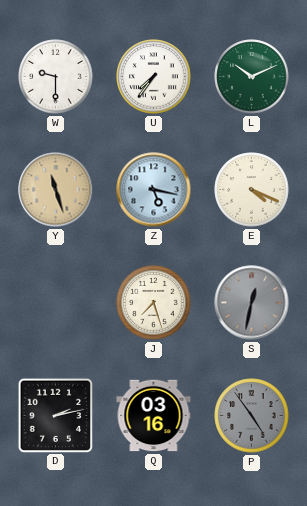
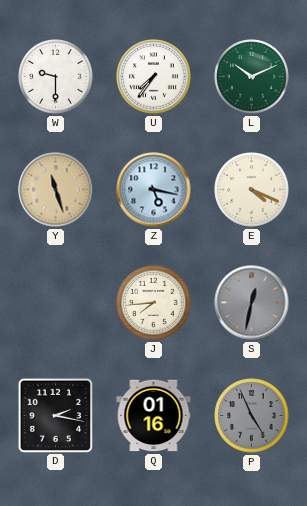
J: 7:27 -> 7:44 (154, 303)
D: 2:13 -> 2:17 (55, 415)
Q: 03:16 -> 01:16 (154, 416)
P: 4:54 -> 4:56 (252, 416)
